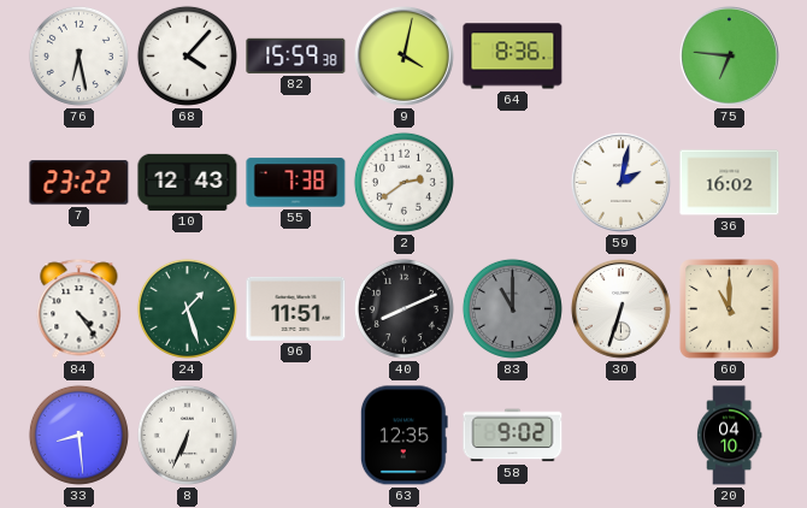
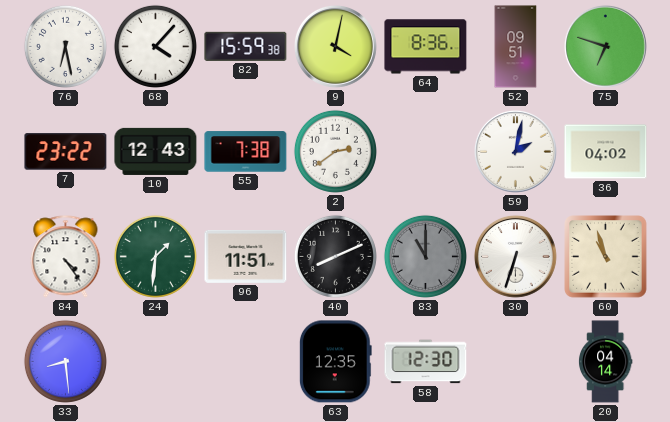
52: none -> 09:51 (516, 47)
75: 6:46 -> 6:48 (605, 46)
36: 16:02 -> 04:02 (606, 152)
24: 1:27 -> 1:31 (155, 256)
60: 11:00 -> 10:57 (606, 257)
8: 6:34 -> none (187, 435)
58: 9:02 -> 12:30 (426, 362)
20: 04:10 -> 04:14 (605, 362)
